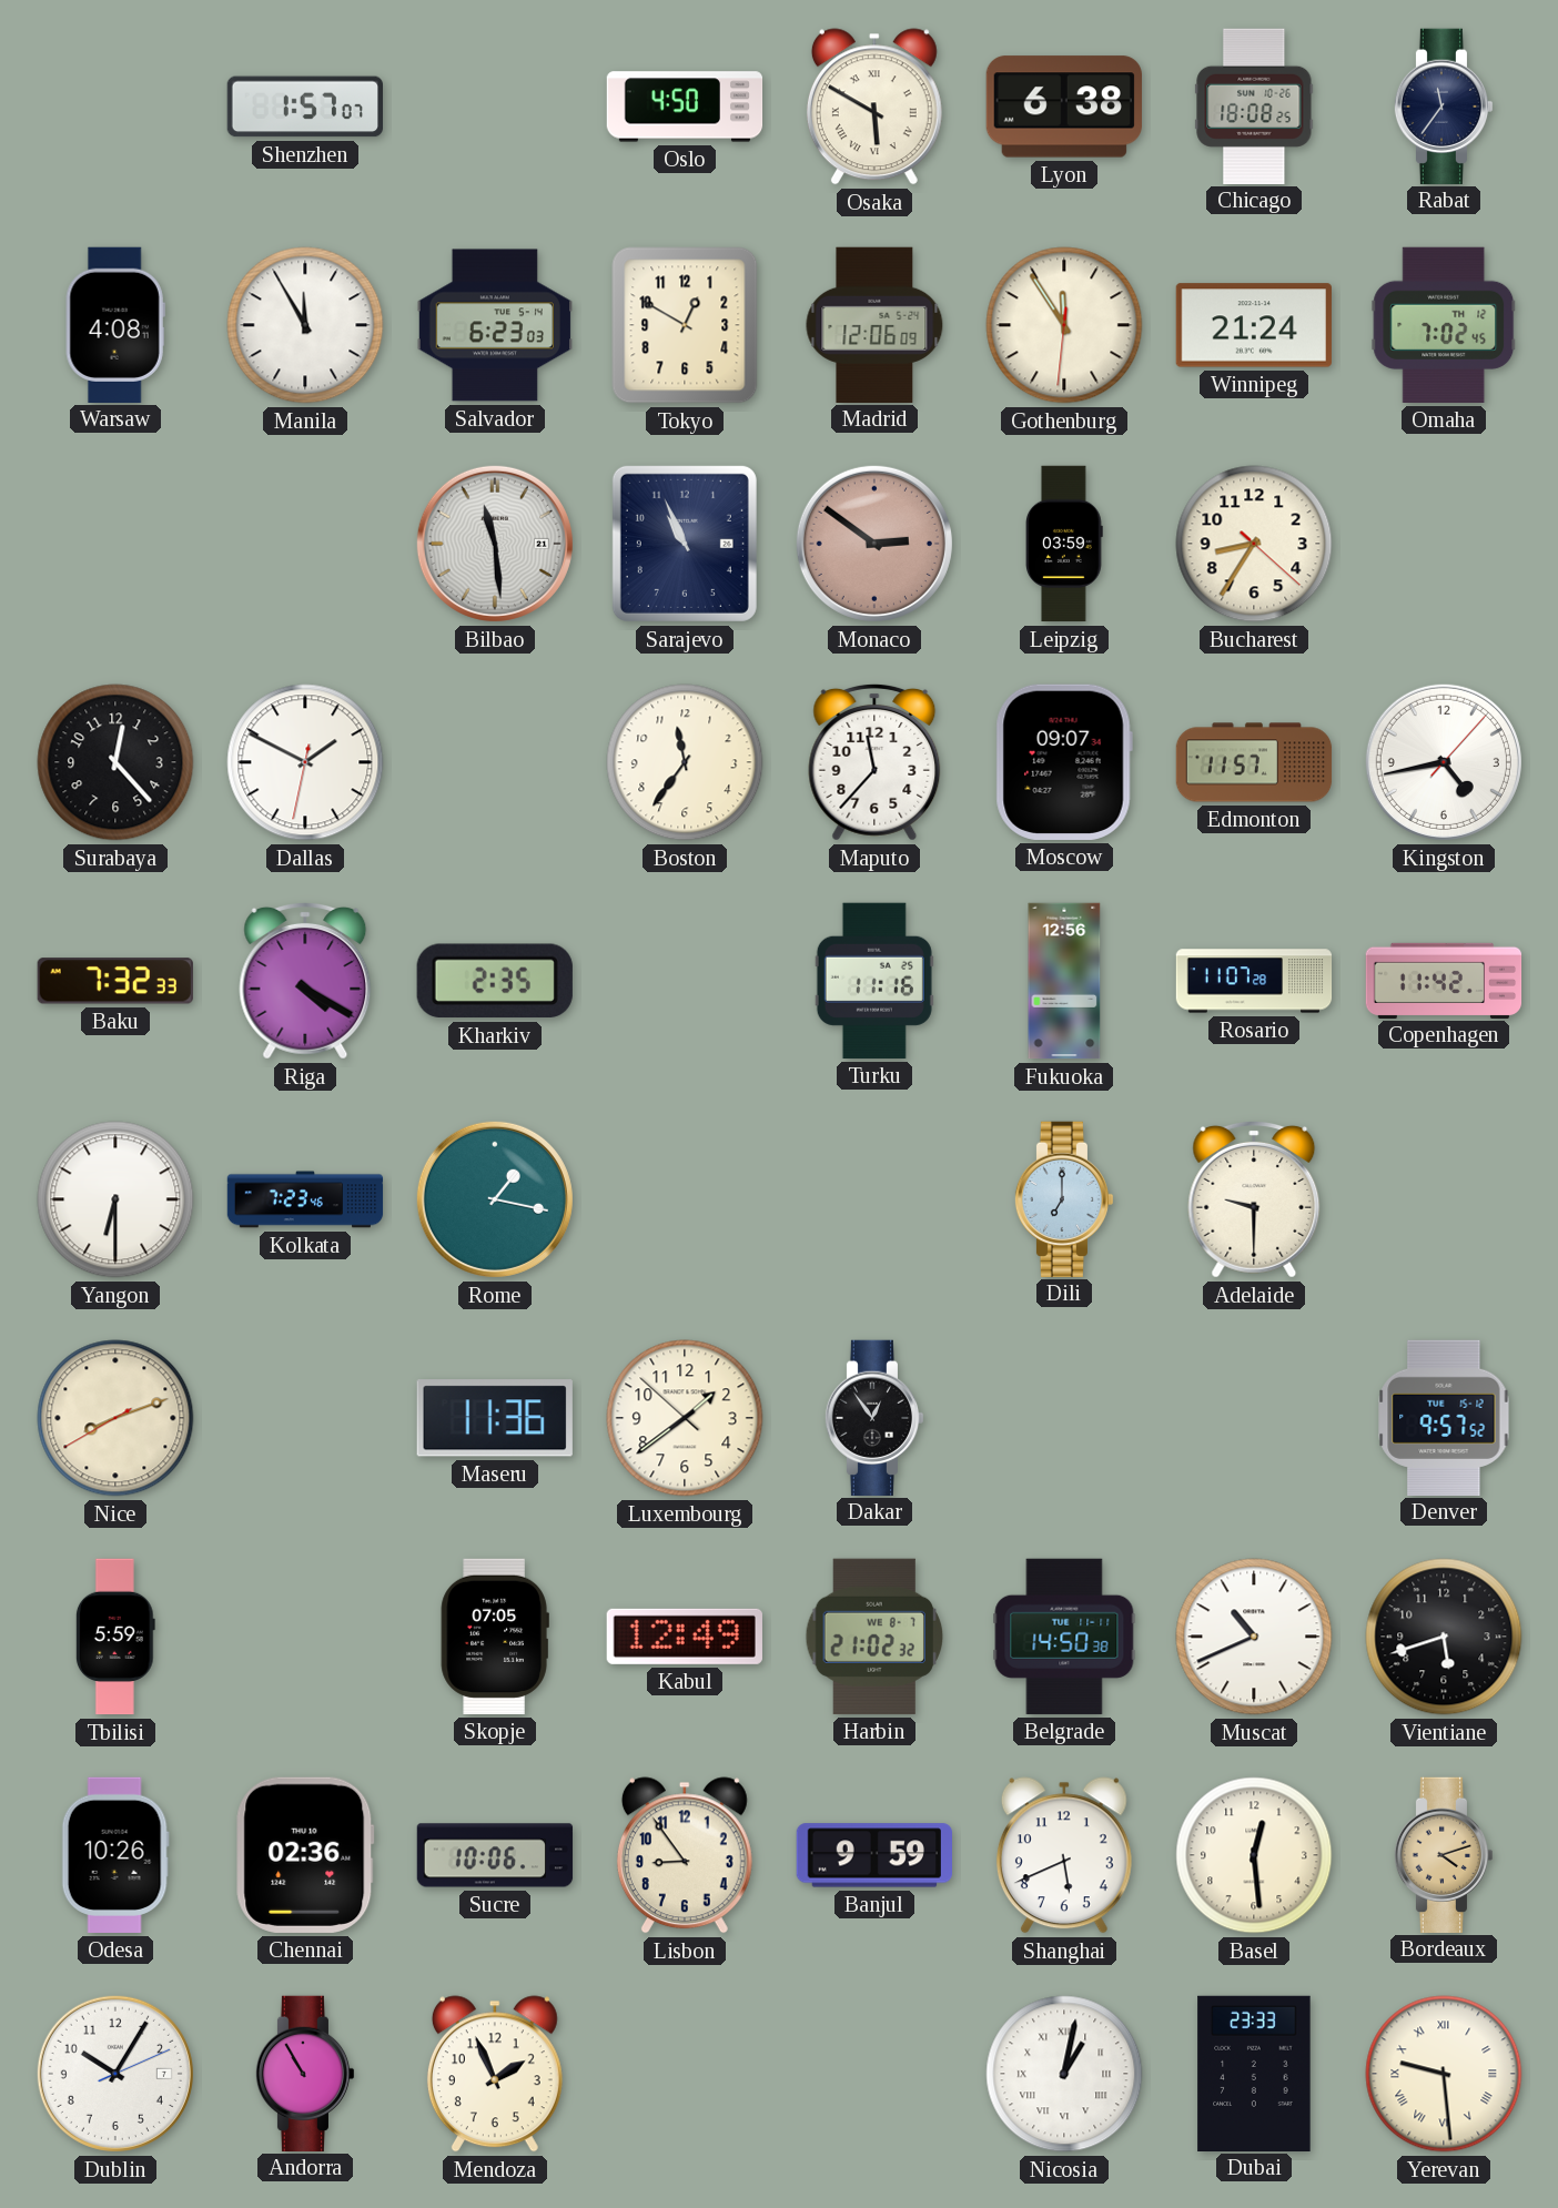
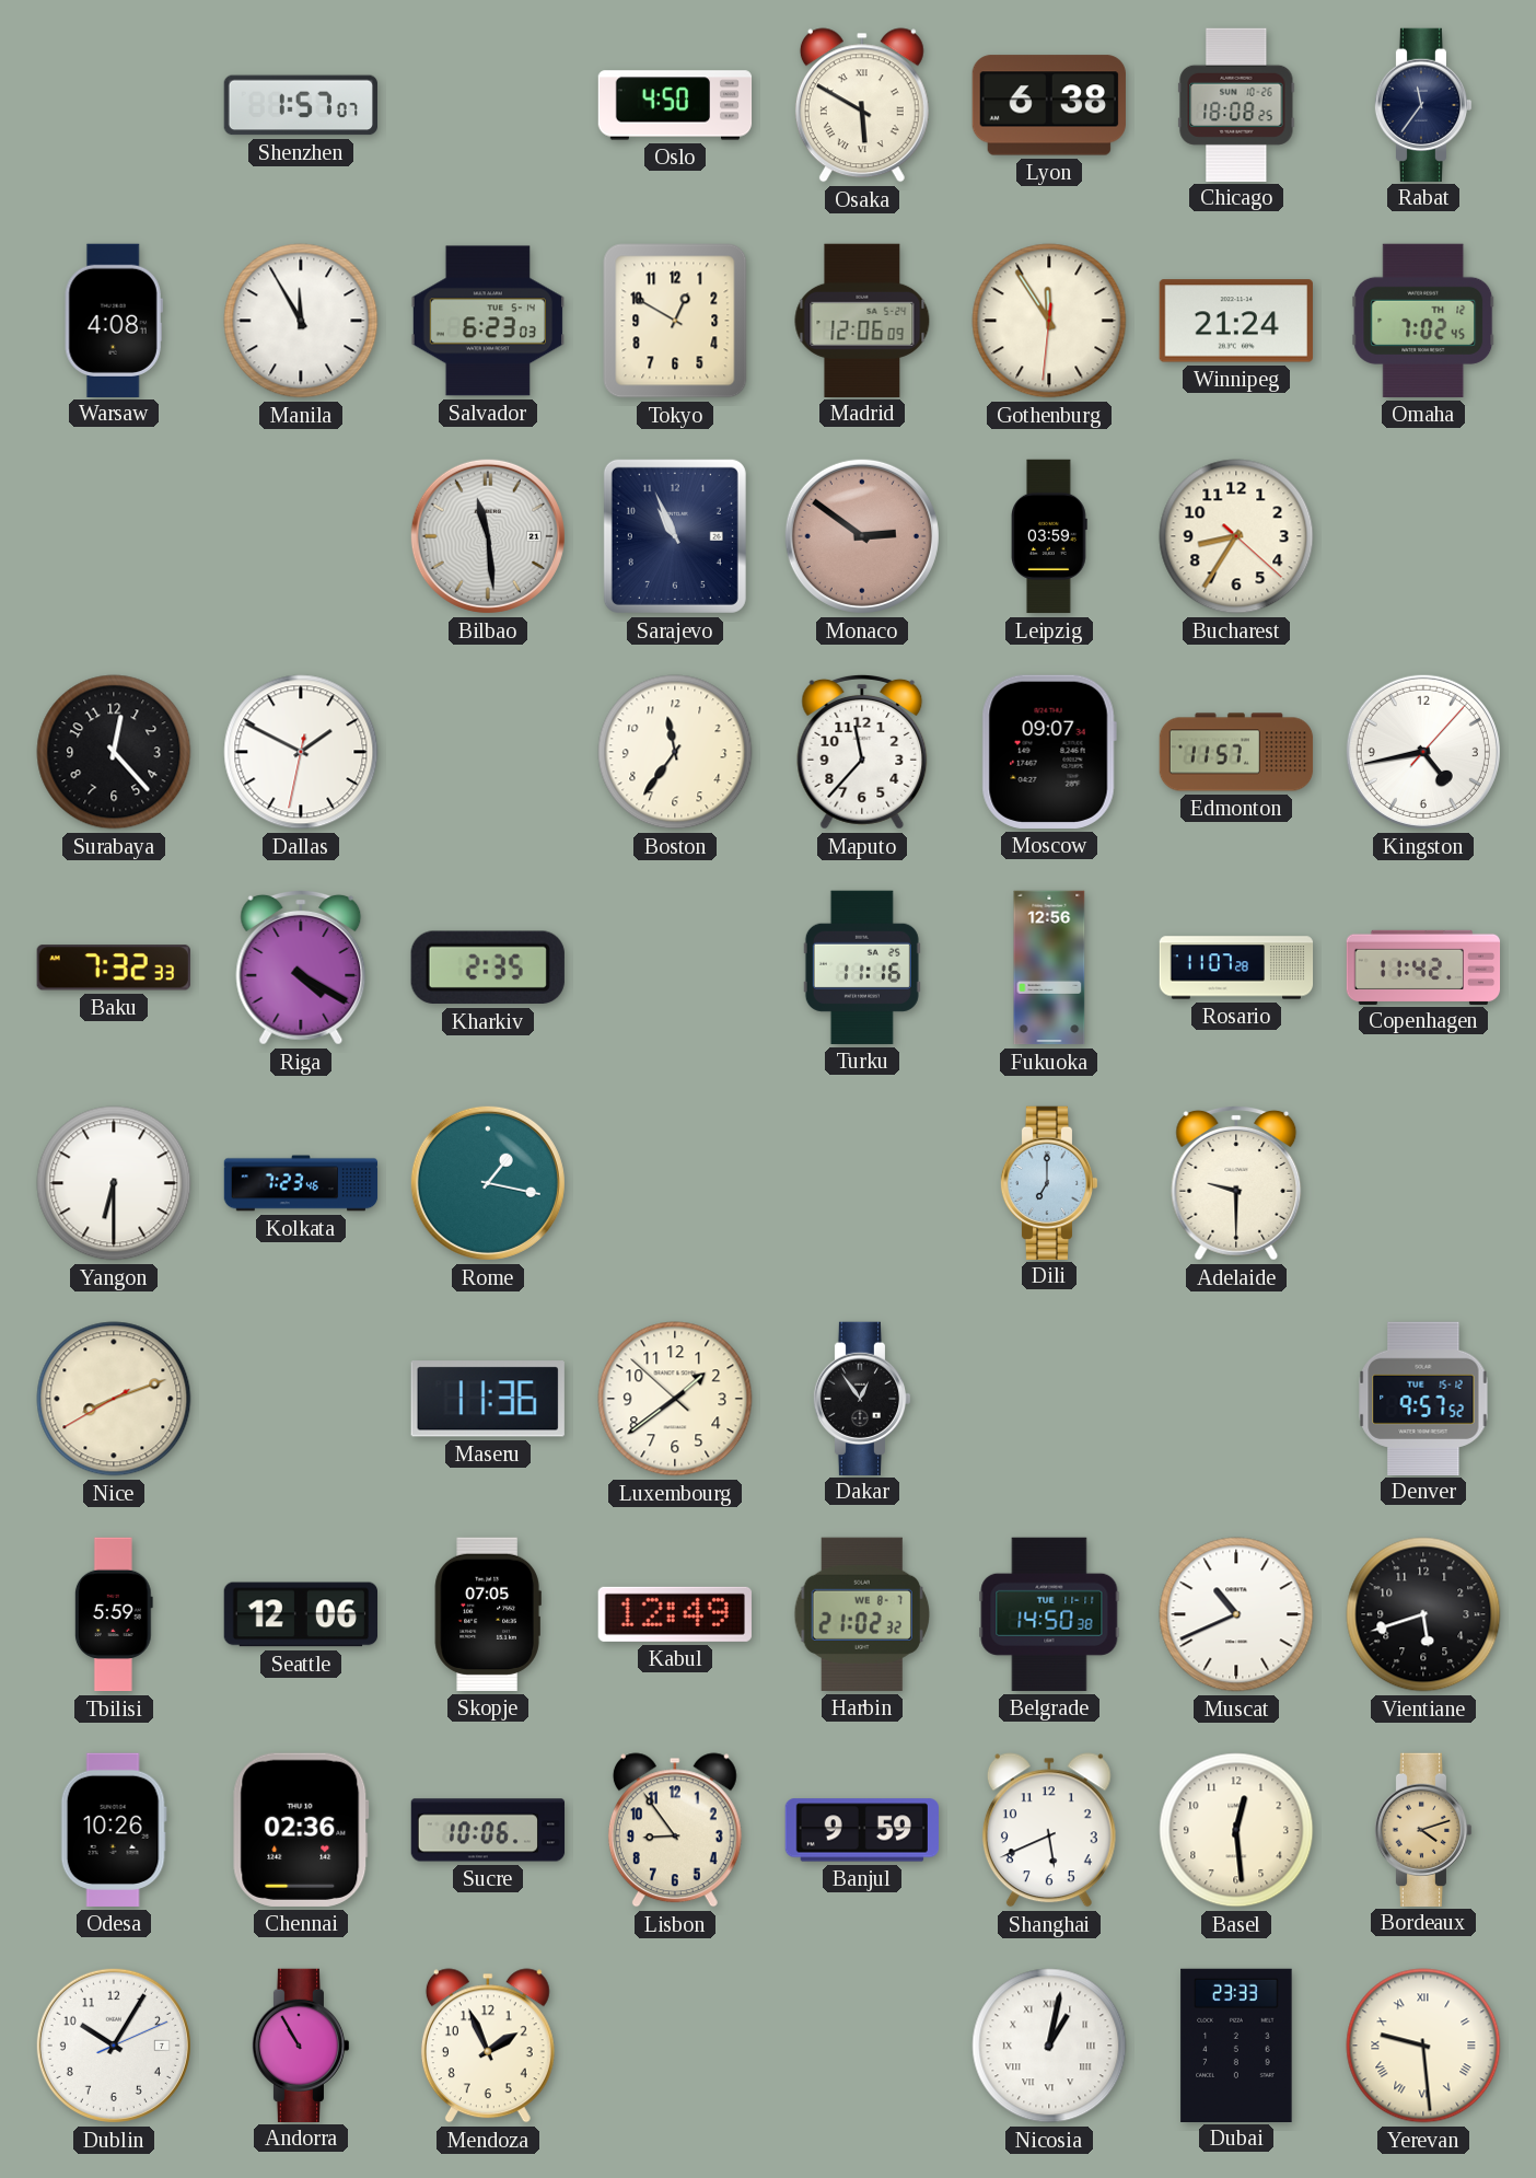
Seattle: none -> 12:06 (300, 1614)
